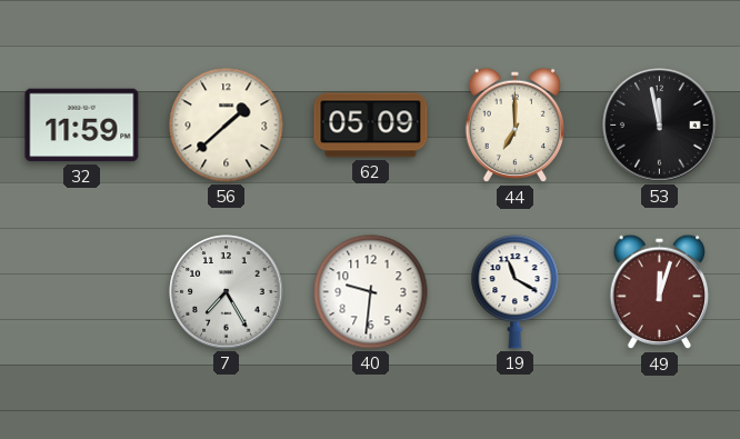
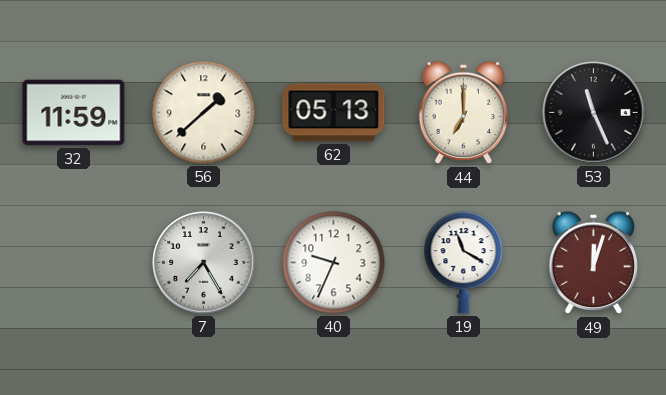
62: 05:09 -> 05:13 (334, 113)
53: 11:58 -> 11:26 (594, 113)
40: 9:31 -> 9:34 (334, 263)
